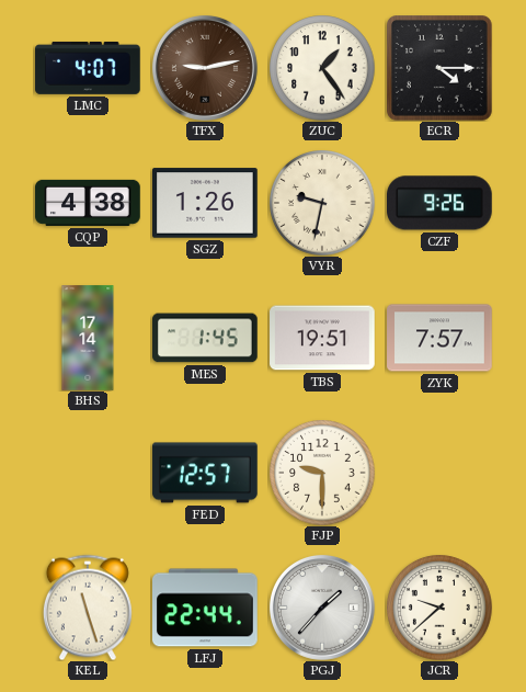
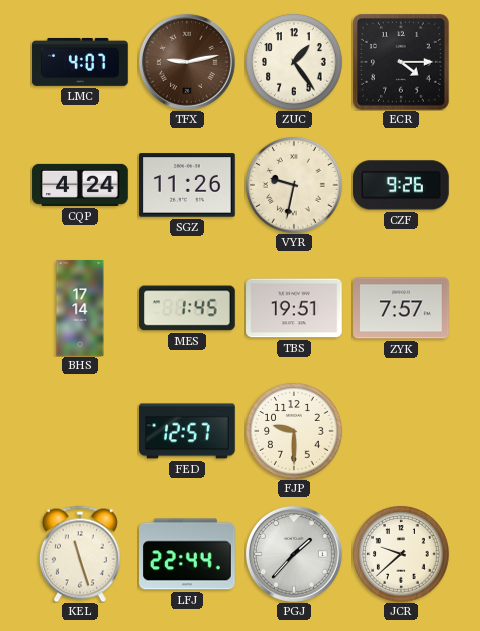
CQP: 4:38 -> 4:24 (80, 185)
SGZ: 1:26 -> 11:26 (187, 185)
